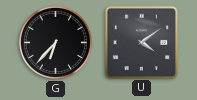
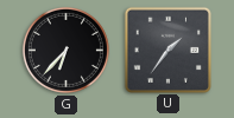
U: 4:09 -> 1:36 (167, 50)
